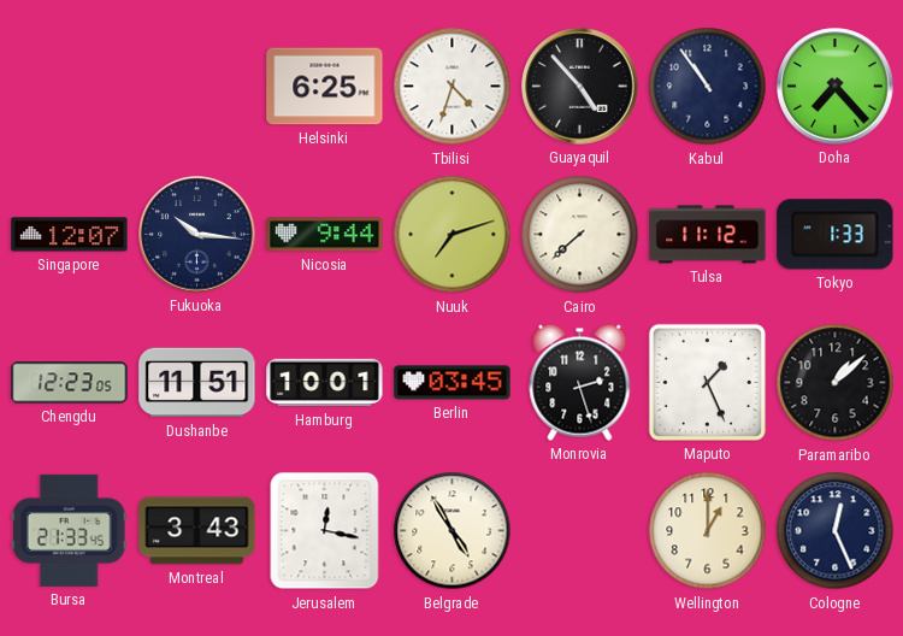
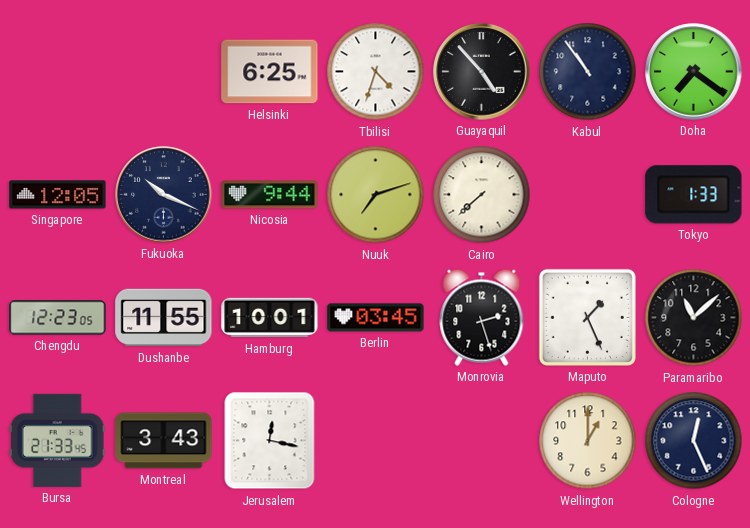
Doha: 7:23 -> 7:21 (694, 72)
Singapore: 12:07 -> 12:05 (58, 195)
Fukuoka: 10:16 -> 10:19 (164, 195)
Tulsa: 11:12 -> none (708, 235)
Dushanbe: 11:51 -> 11:55 (164, 318)
Paramaribo: 1:08 -> 11:08 (694, 318)
Belgrade: 4:55 -> none (453, 531)
